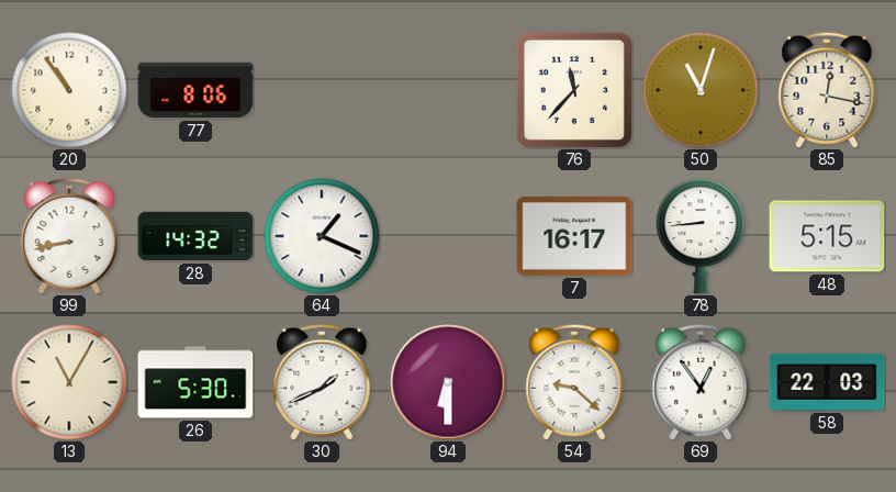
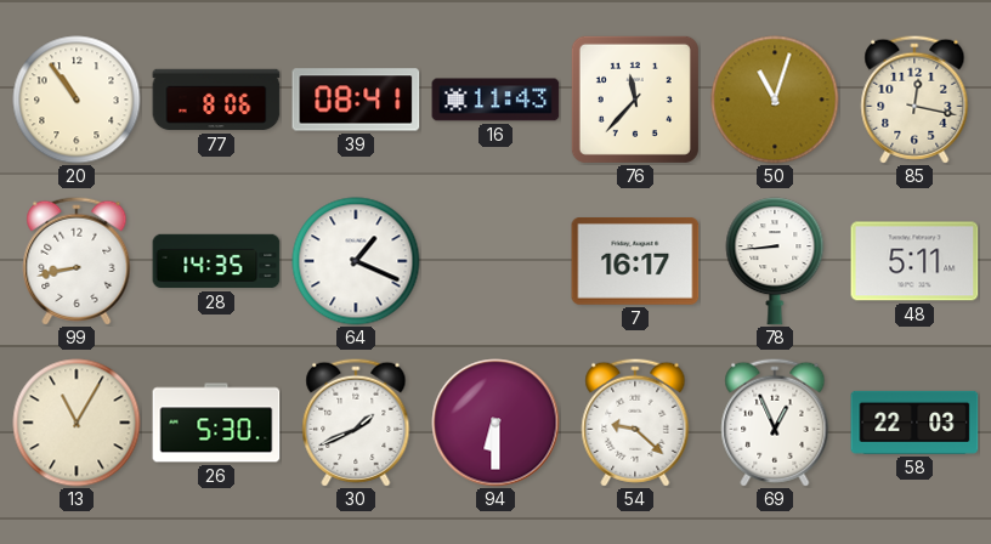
39: none -> 08:41 (356, 100)
16: none -> 11:43 (495, 100)
28: 14:32 -> 14:35 (216, 261)
48: 5:15 -> 5:11 (914, 261)
69: 12:54 -> 12:56 (775, 423)
